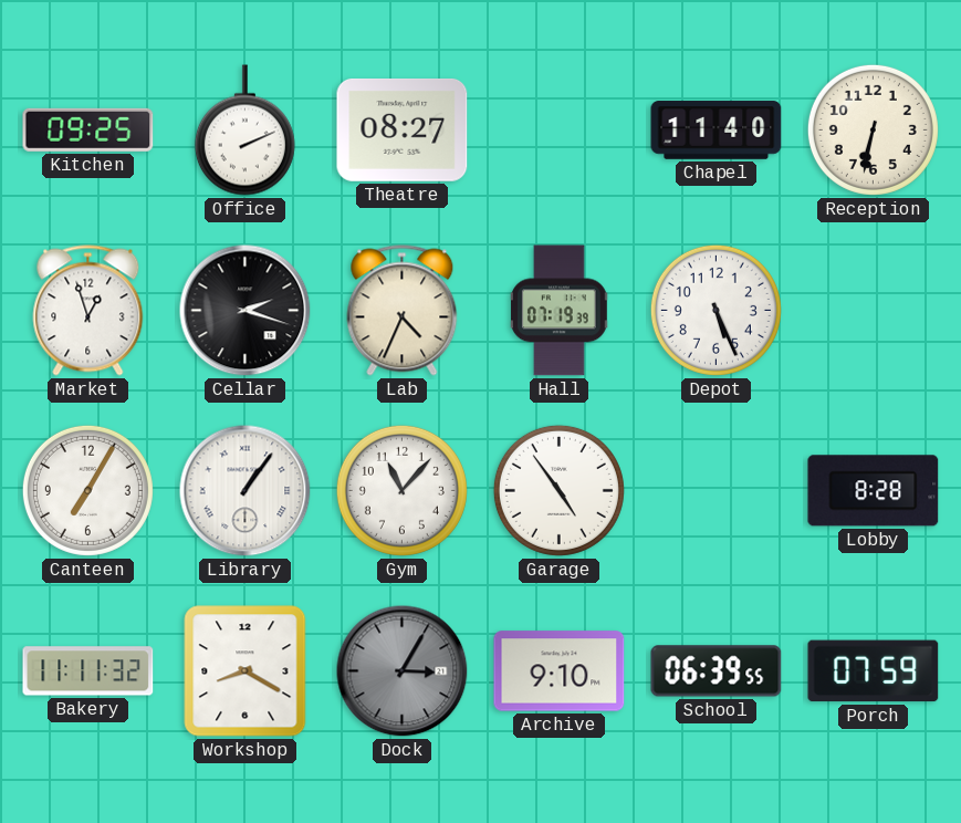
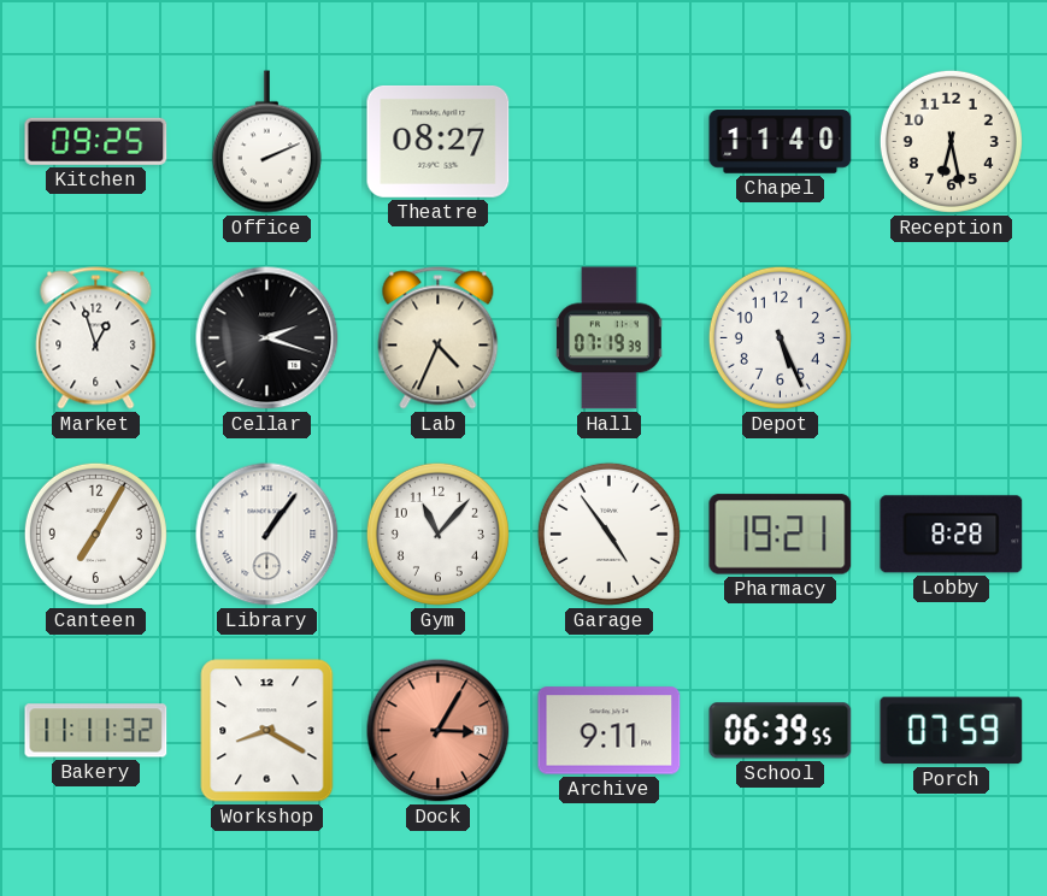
Reception: 6:32 -> 6:28 (951, 141)
Pharmacy: none -> 19:21 (781, 535)
Dock dial: grey -> salmon (439, 731)
Archive: 9:10 -> 9:11 (610, 731)
